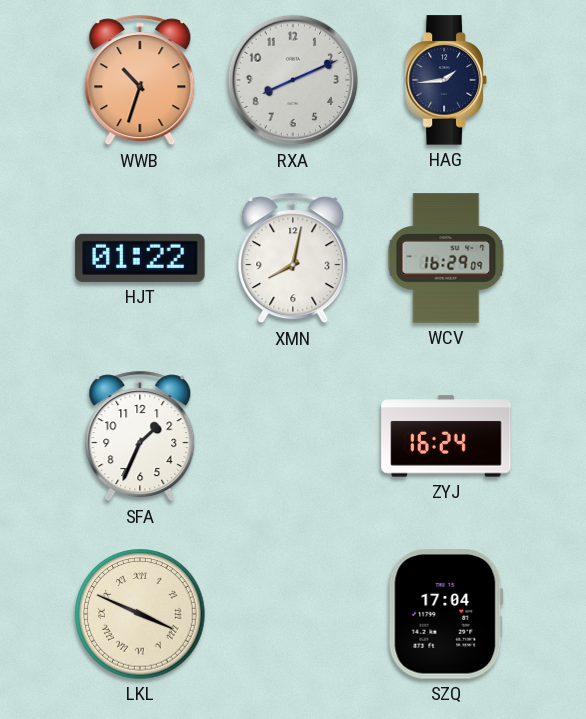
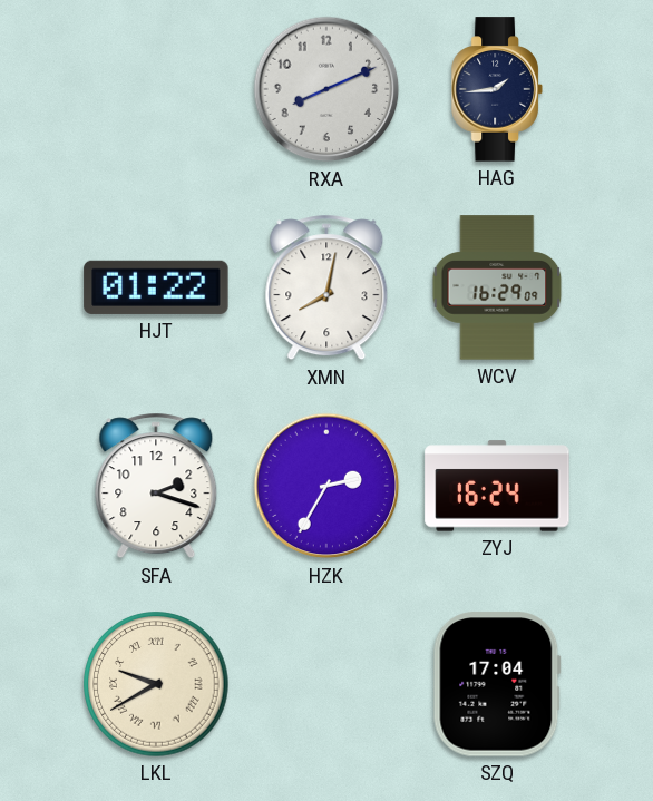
WWB: 10:33 -> none (140, 80)
SFA: 1:34 -> 2:18 (156, 486)
HZK: none -> 2:35 (326, 486)
LKL: 3:49 -> 9:40 (156, 684)
